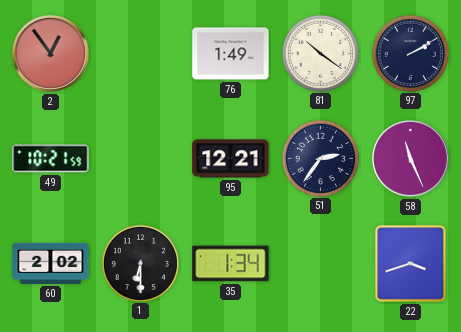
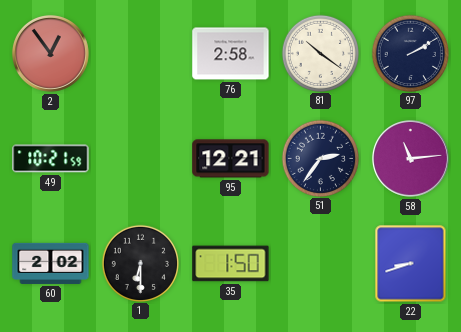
76: 1:49 -> 2:58 (231, 54)
58: 11:26 -> 11:14 (410, 158)
35: 1:34 -> 1:50 (231, 264)
22: 3:42 -> 8:42 (411, 264)
